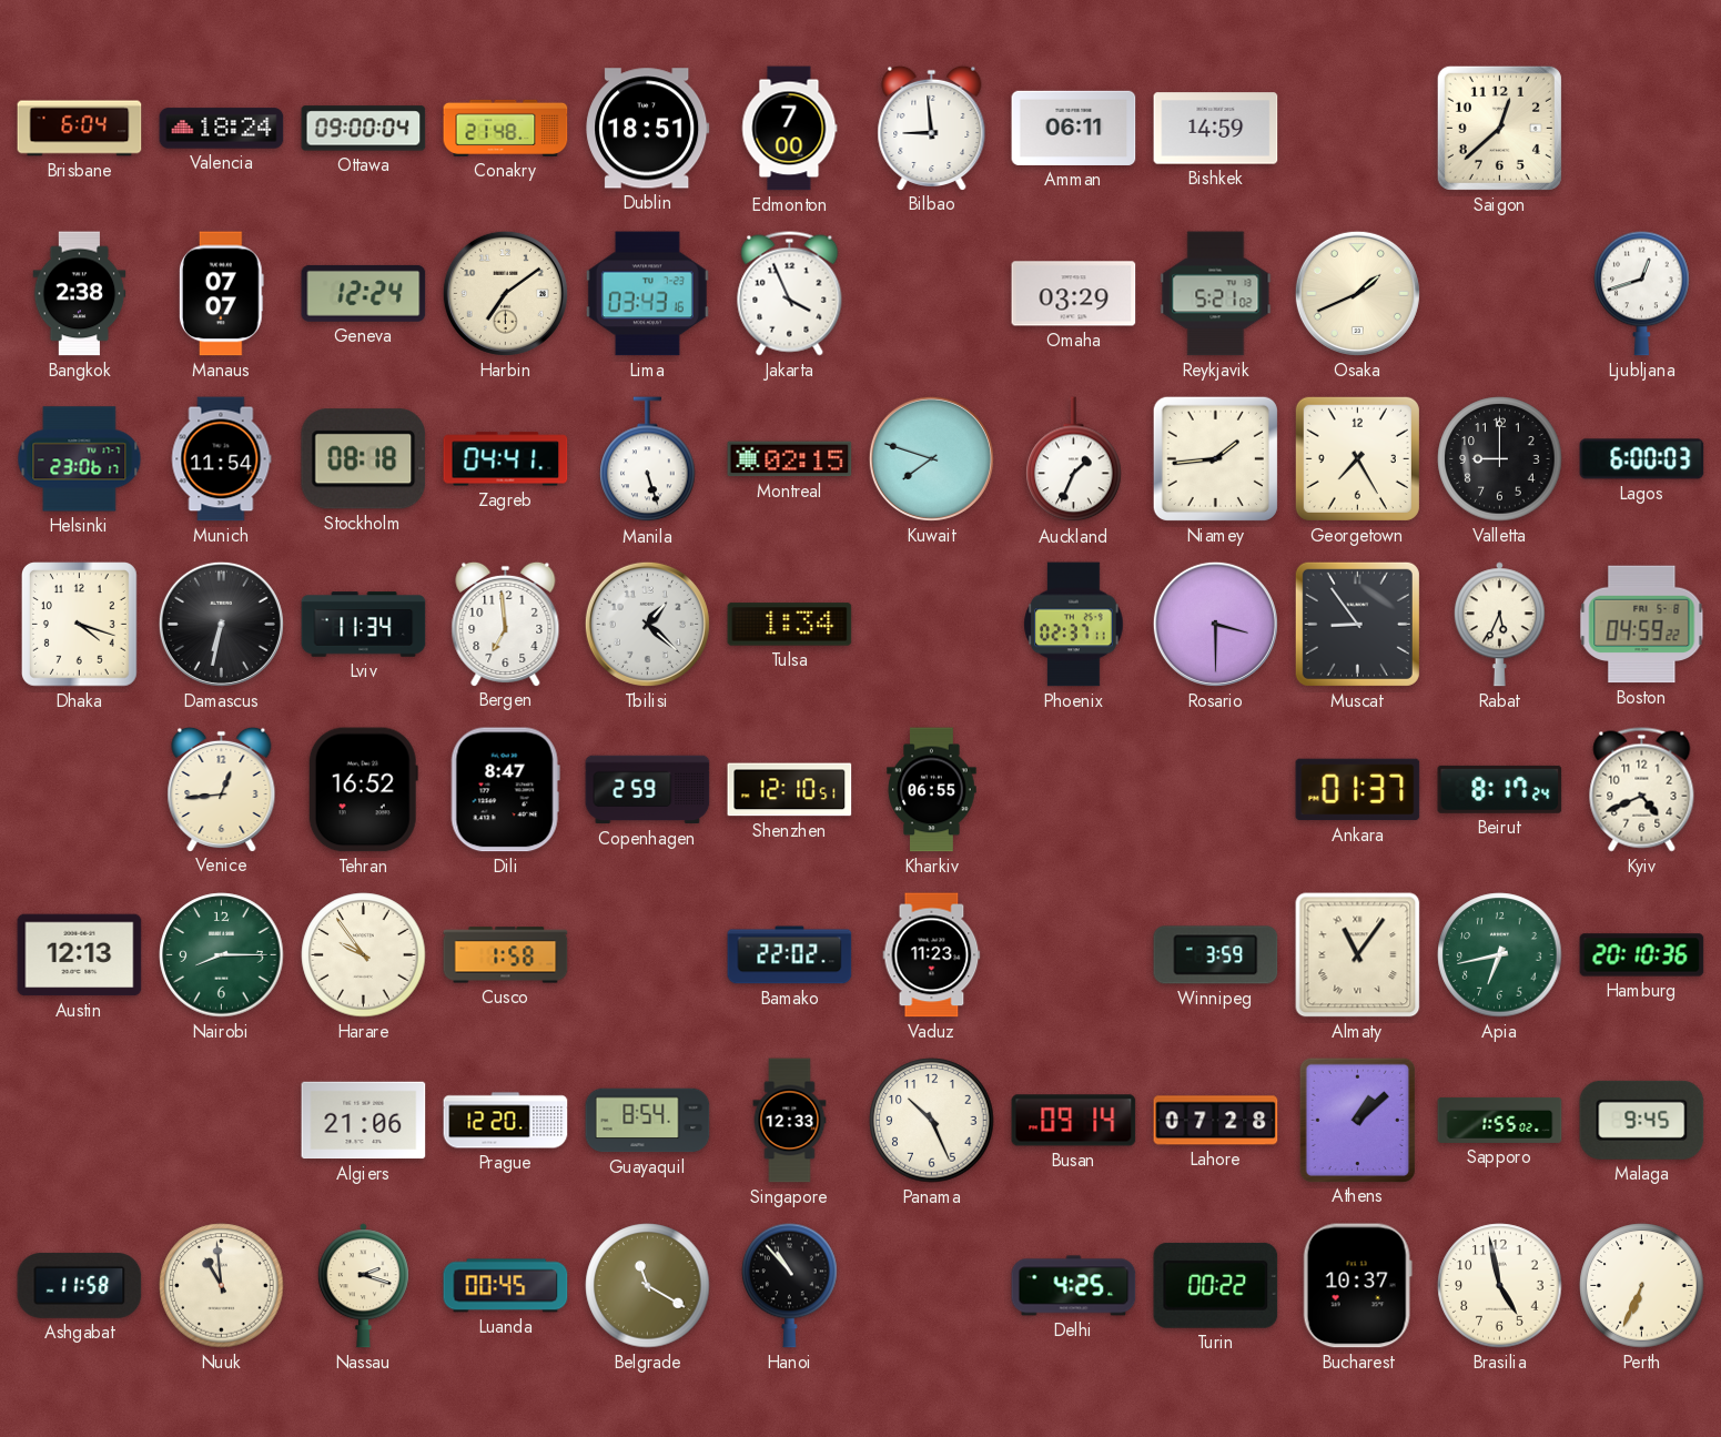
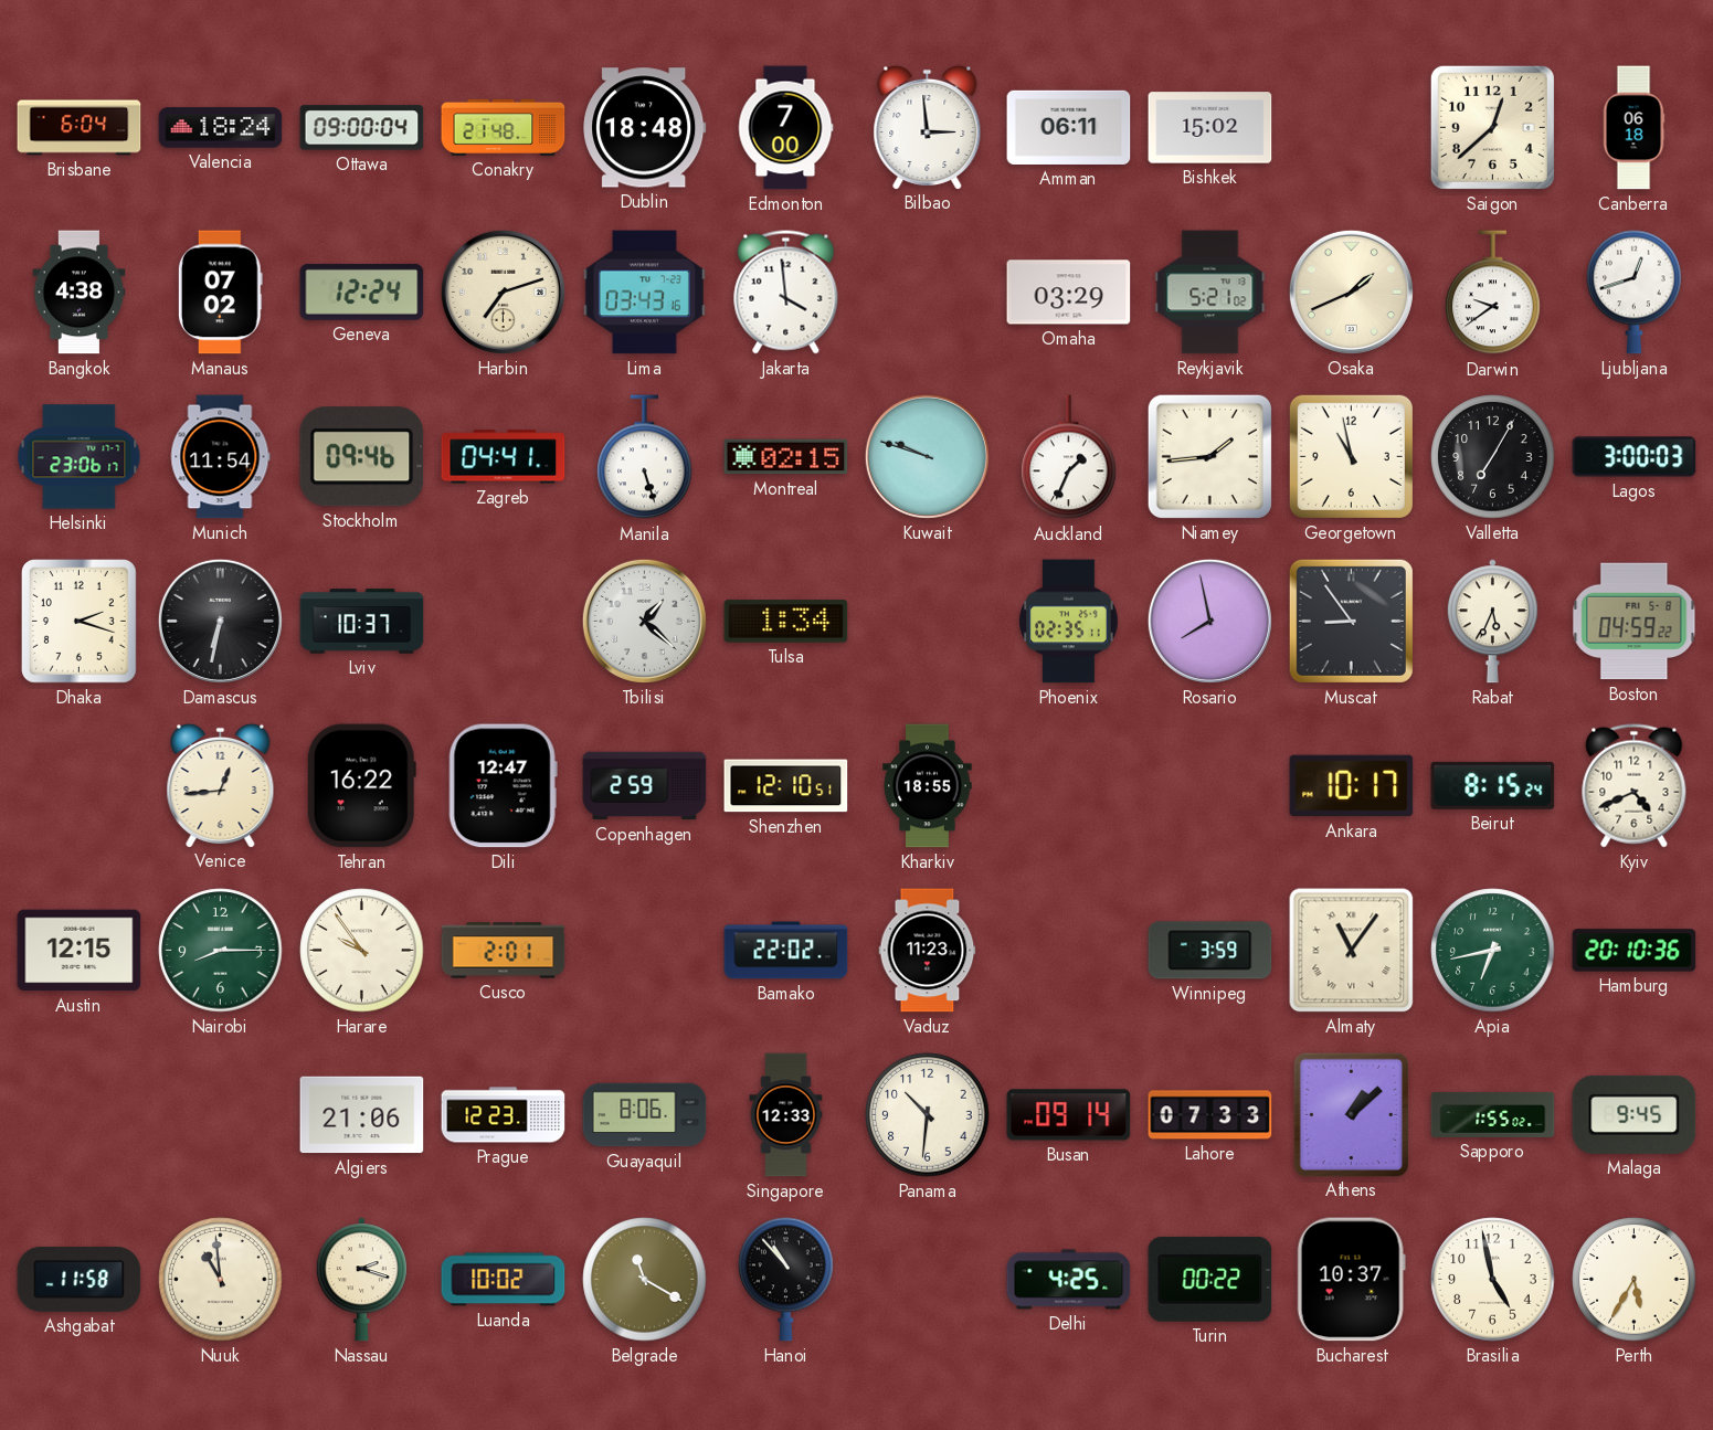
Dublin: 18:51 -> 18:48 (645, 128)
Bilbao: 8:59 -> 2:59 (928, 127)
Bishkek: 14:59 -> 15:02 (1210, 128)
Canberra: none -> 06:18 (1633, 128)
Bangkok: 2:38 -> 4:38 (80, 293)
Manaus: 07:07 -> 07:02 (220, 293)
Harbin: 7:09 -> 7:12 (503, 292)
Jakarta: 3:56 -> 3:59 (786, 293)
Darwin: none -> 9:39 (1493, 293)
Stockholm: 08:18 -> 09:46 (362, 457)
Kuwait: 7:48 -> 9:48 (927, 456)
Georgetown: 7:25 -> 10:58 (1351, 456)
Valletta: 9:00 -> 7:05 (1493, 457)
Lagos: 6:00 -> 3:00 (1635, 457)
Dhaka: 4:18 -> 2:18 (80, 622)
Lviv: 11:34 -> 10:37 (362, 622)
Bergen: 6:59 -> none (506, 624)
Phoenix: 02:37 -> 02:35 (1069, 622)
Rosario: 3:30 -> 7:58 (1209, 621)
Tehran: 16:52 -> 16:22 (361, 786)
Dili: 8:47 -> 12:47 (503, 786)
Kharkiv: 06:55 -> 18:55 (928, 786)
Ankara: 01:37 -> 10:17 (1352, 786)
Beirut: 8:17 -> 8:15 (1493, 785)
Austin: 12:13 -> 12:15 (80, 951)
Cusco: 1:58 -> 2:01 (504, 951)
Prague: 12:20 -> 12:23 (504, 1115)
Guayaquil: 8:54 -> 8:06 (645, 1115)
Panama: 10:26 -> 10:31 (928, 1115)
Lahore: 07:28 -> 07:33 (1210, 1115)
Luanda: 00:45 -> 10:02 (504, 1280)
Perth: 6:34 -> 5:35 (1635, 1280)
